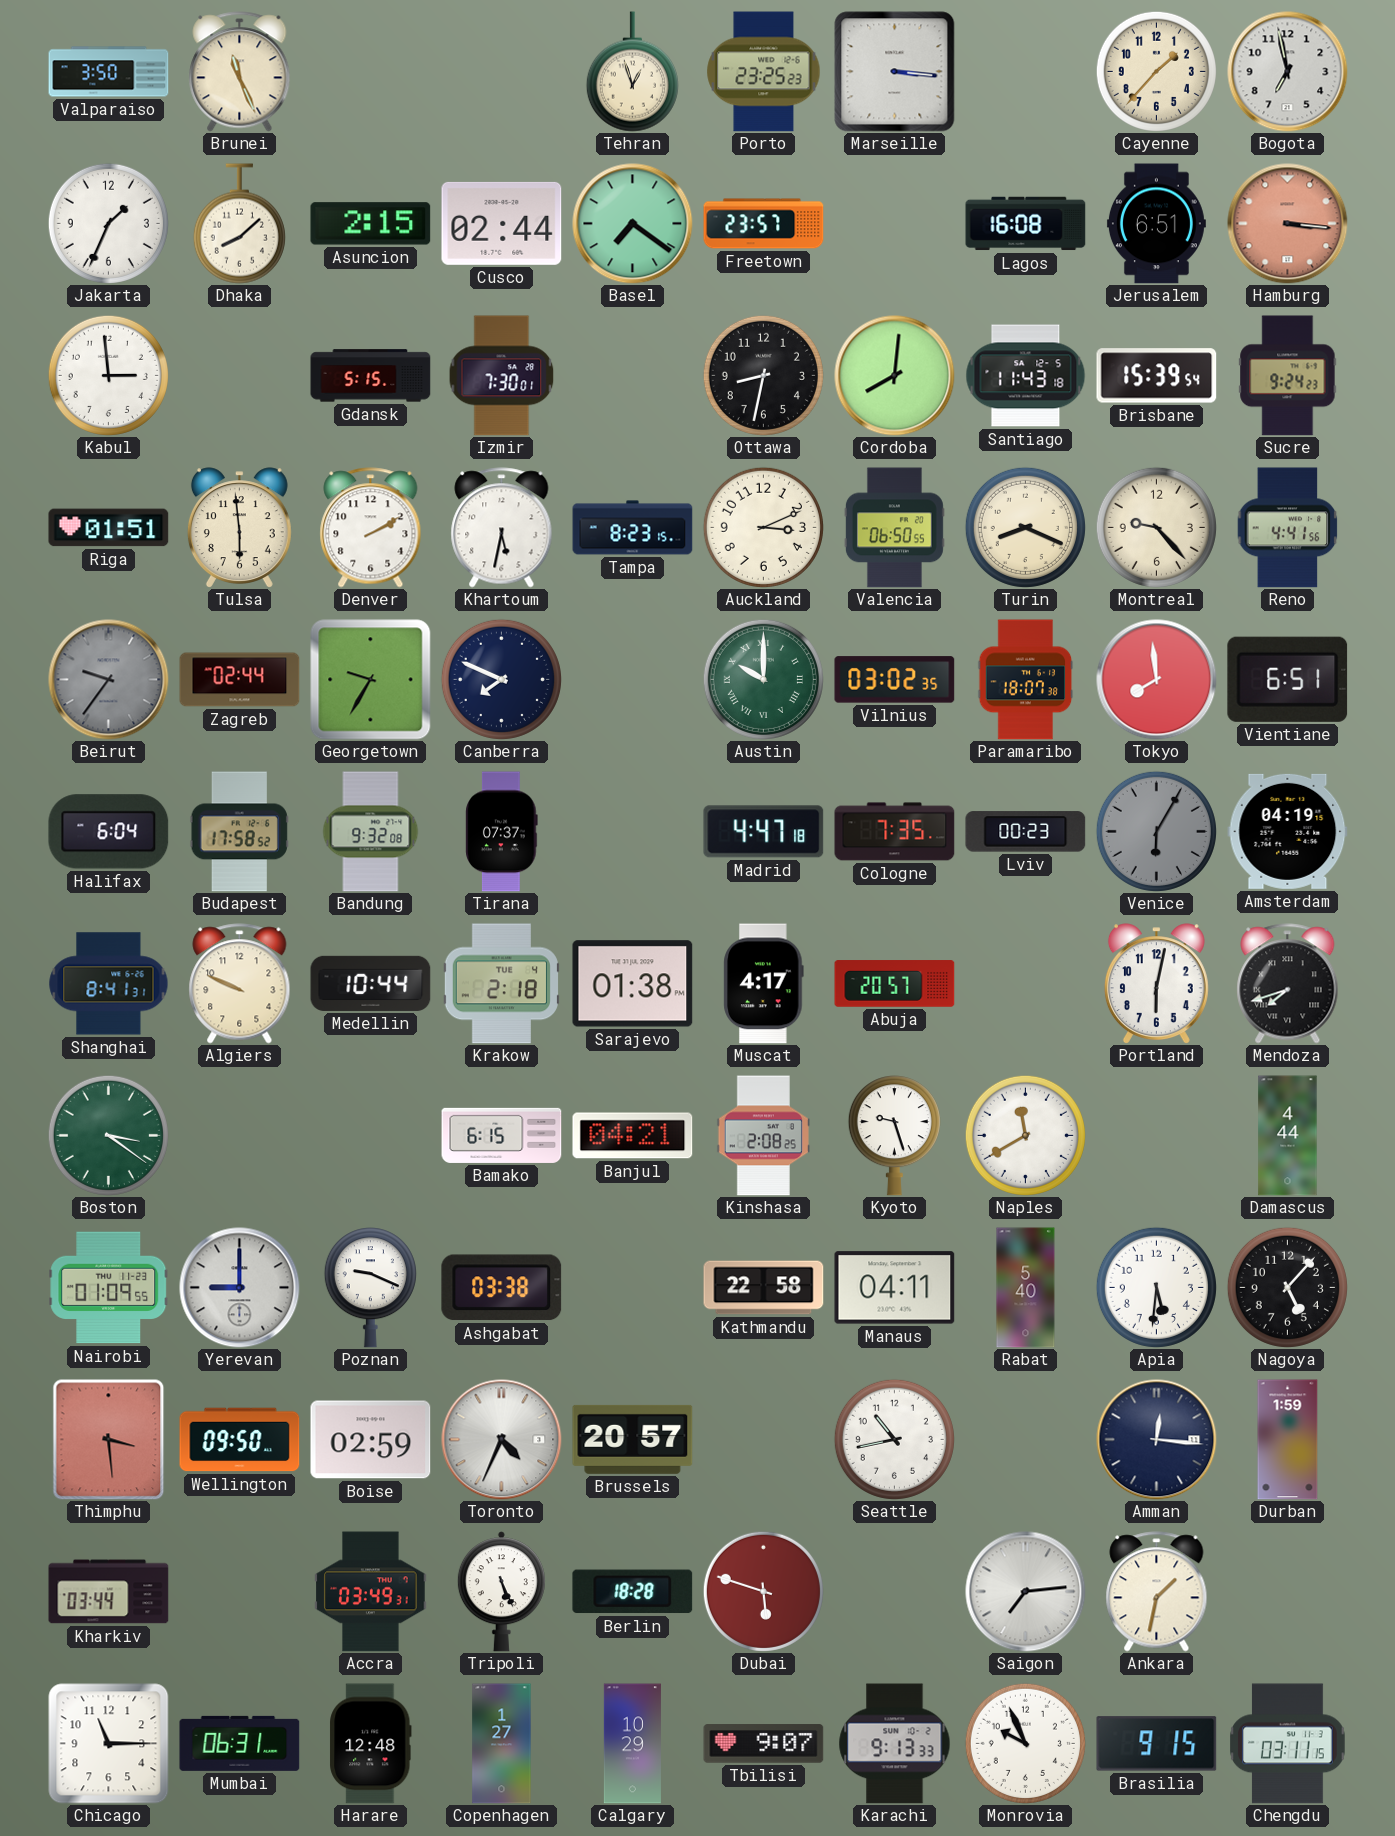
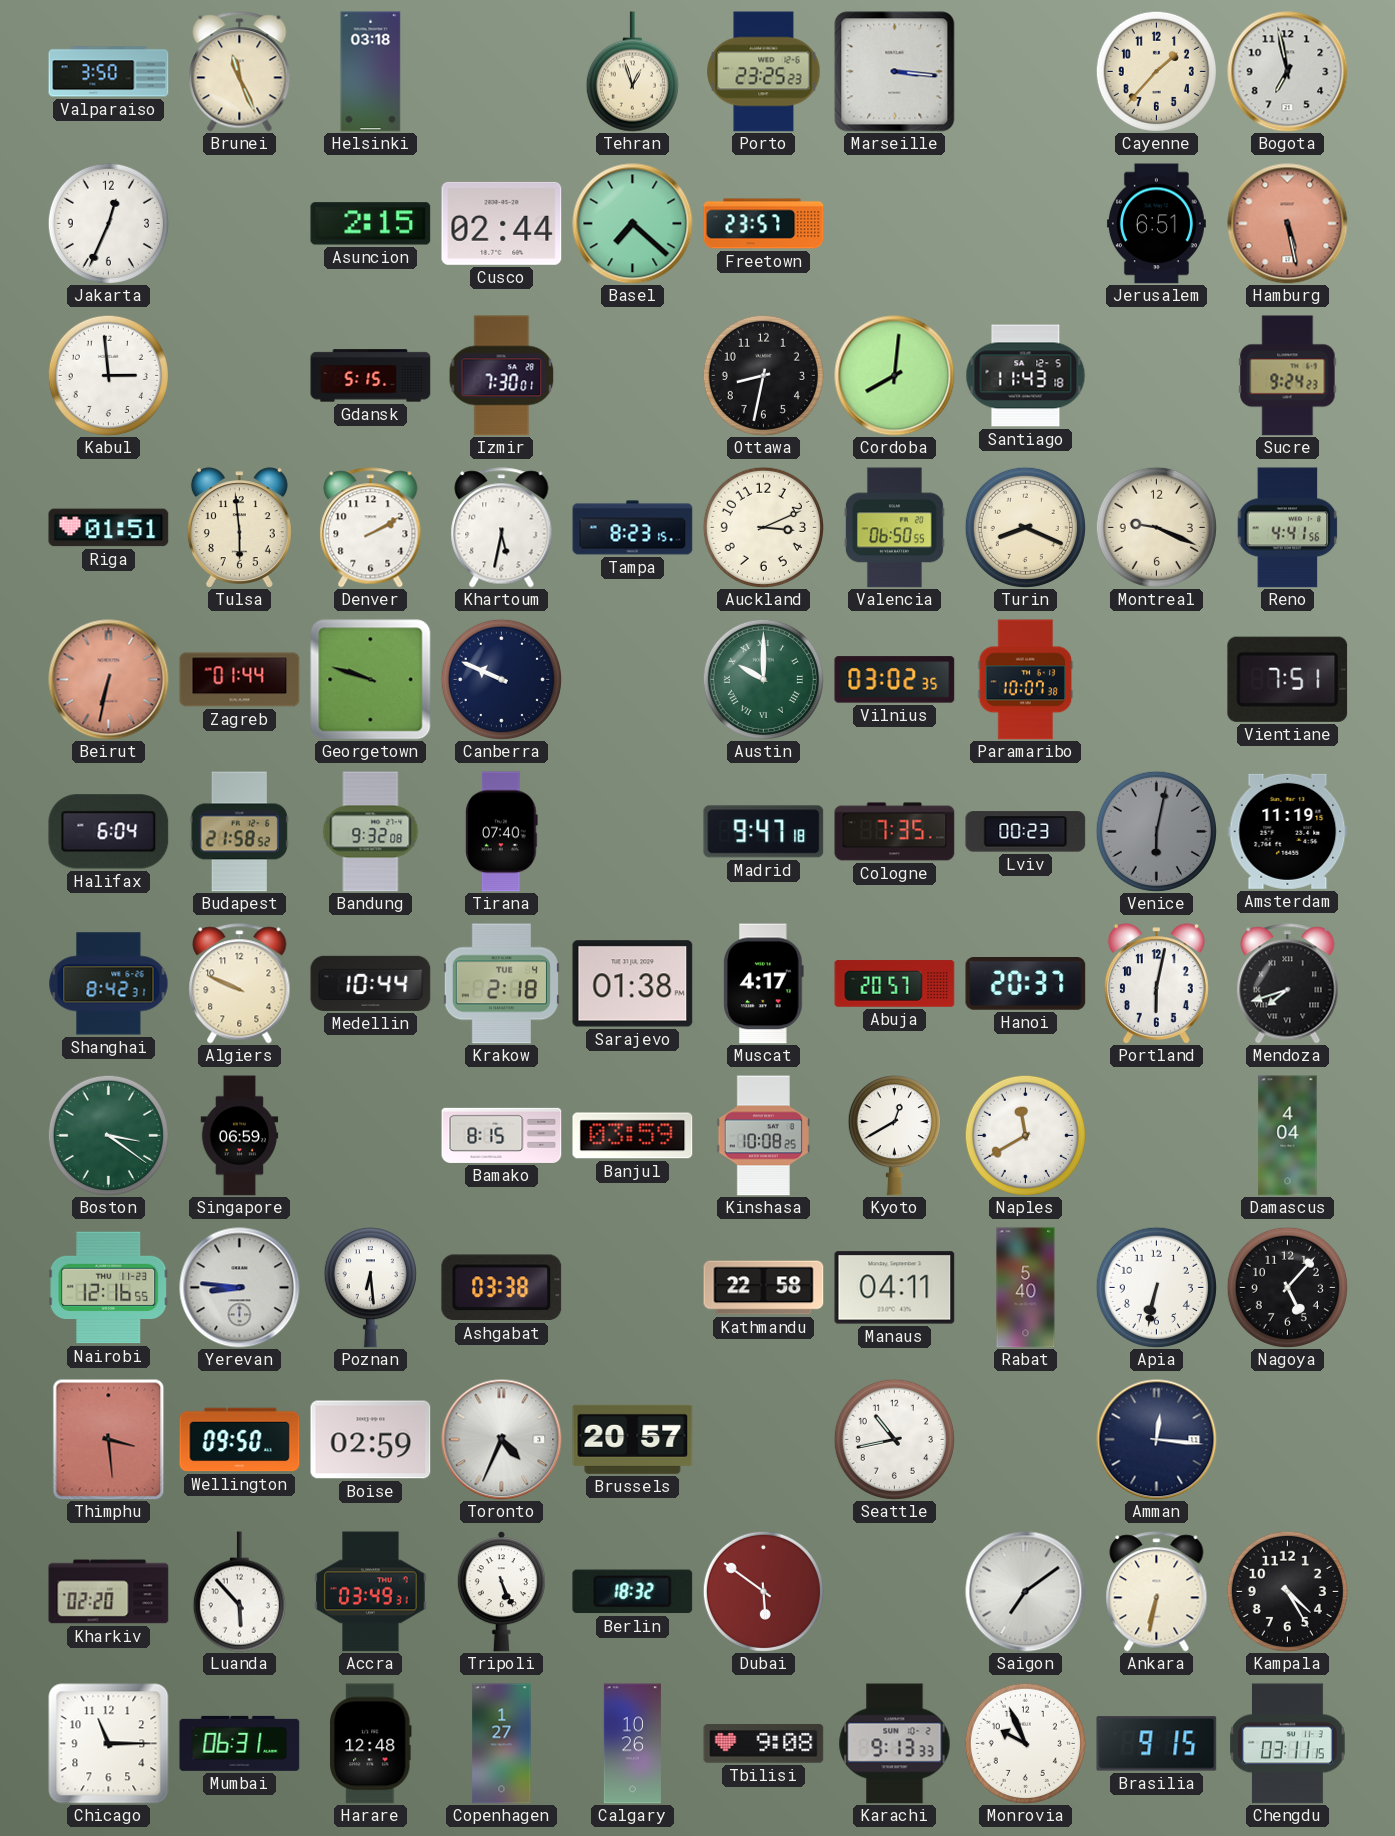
Helsinki: none -> 03:18 (371, 72)
Jakarta: 1:34 -> 12:34 (108, 223)
Dhaka: 8:08 -> none (239, 224)
Basel: 7:21 -> 7:22 (633, 224)
Lagos: 16:08 -> none (1026, 224)
Hamburg: 3:16 -> 5:28 (1288, 224)
Brisbane: 15:39 -> none (1157, 376)
Montreal: 9:23 -> 9:19 (1156, 527)
Beirut: 9:36 -> 6:32 (109, 680)
Beirut dial: grey -> salmon (109, 680)
Zagreb: 02:44 -> 01:44 (240, 680)
Georgetown: 9:35 -> 9:48 (371, 680)
Canberra: 7:49 -> 9:49 (501, 679)
Paramaribo: 18:07 -> 10:07 (1026, 680)
Tokyo: 7:59 -> none (1157, 680)
Vientiane: 6:51 -> 7:51 (1288, 679)
Budapest: 17:58 -> 21:58 (239, 832)
Tirana: 07:37 -> 07:40 (502, 832)
Madrid: 4:47 -> 9:47 (764, 832)
Venice: 6:05 -> 6:02 (1156, 831)
Amsterdam: 04:19 -> 11:19 (1288, 831)
Shanghai: 8:41 -> 8:42 (109, 984)
Hanoi: none -> 20:37 (1026, 984)
Singapore: none -> 06:59 (240, 1136)
Bamako: 6:15 -> 8:15 (502, 1135)
Banjul: 04:21 -> 03:59 (633, 1136)
Kinshasa: 2:08 -> 10:08 (763, 1136)
Kyoto: 9:27 -> 12:40 (894, 1136)
Damascus: 4:44 -> 4:04 (1288, 1136)
Nairobi: 01:09 -> 12:16 (109, 1288)
Yerevan: 9:00 -> 8:46 (240, 1288)
Poznan: 9:19 -> 6:29 (370, 1288)
Apia: 5:31 -> 6:32 (1156, 1287)
Durban: 1:59 -> none (1288, 1440)
Kharkiv: 03:44 -> 02:20 (109, 1592)
Luanda: none -> 5:53 (239, 1592)
Berlin: 18:28 -> 18:32 (633, 1592)
Dubai: 5:48 -> 5:51 (763, 1591)
Saigon: 7:14 -> 7:09 (1026, 1592)
Ankara: 1:32 -> 6:32 (1157, 1592)
Kampala: none -> 4:25 (1287, 1591)
Calgary: 10:29 -> 10:26 (632, 1744)
Tbilisi: 9:07 -> 9:08 (764, 1744)
